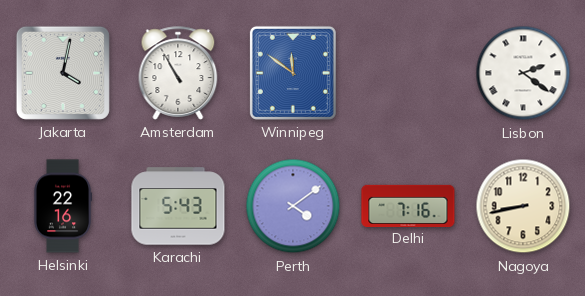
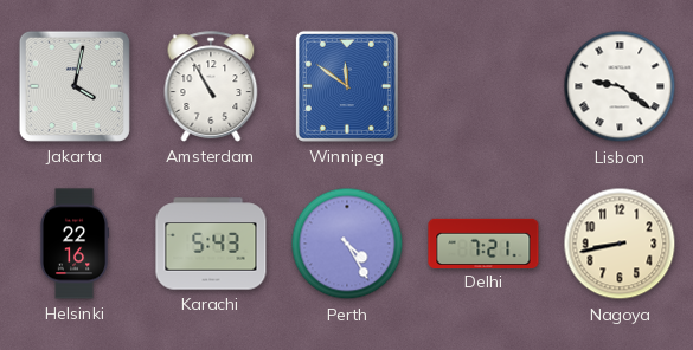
Lisbon: 2:21 -> 9:21 (620, 86)
Perth: 4:09 -> 4:25 (347, 244)
Delhi: 7:16 -> 7:21 (483, 242)
